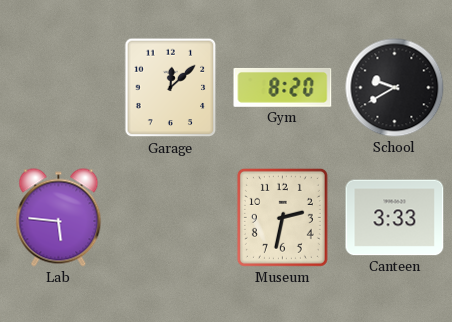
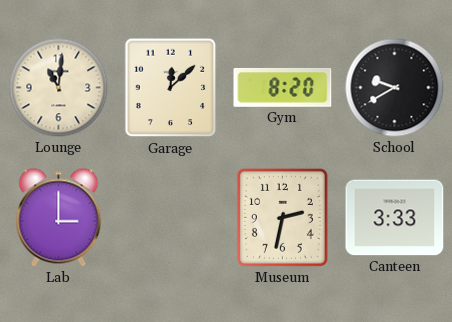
Lounge: none -> 11:01 (59, 88)
Lab: 5:46 -> 3:00 (59, 218)
